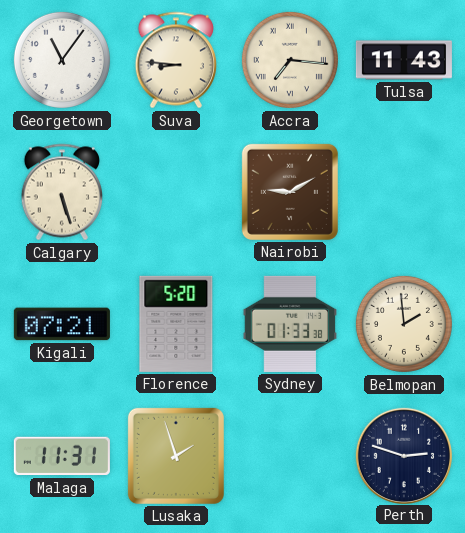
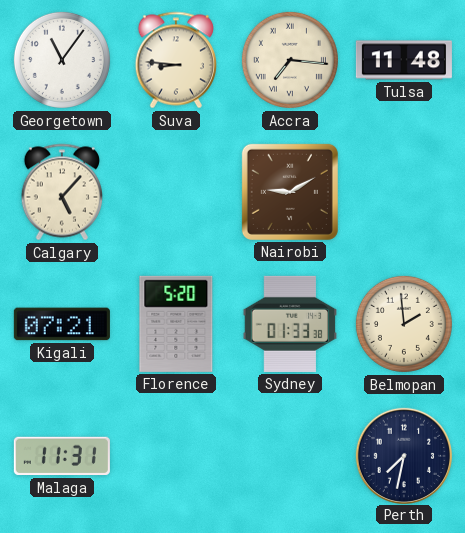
Tulsa: 11:43 -> 11:48 (404, 60)
Calgary: 5:27 -> 5:07 (61, 192)
Lusaka: 1:57 -> none (176, 456)
Perth: 2:48 -> 7:32 (403, 455)
